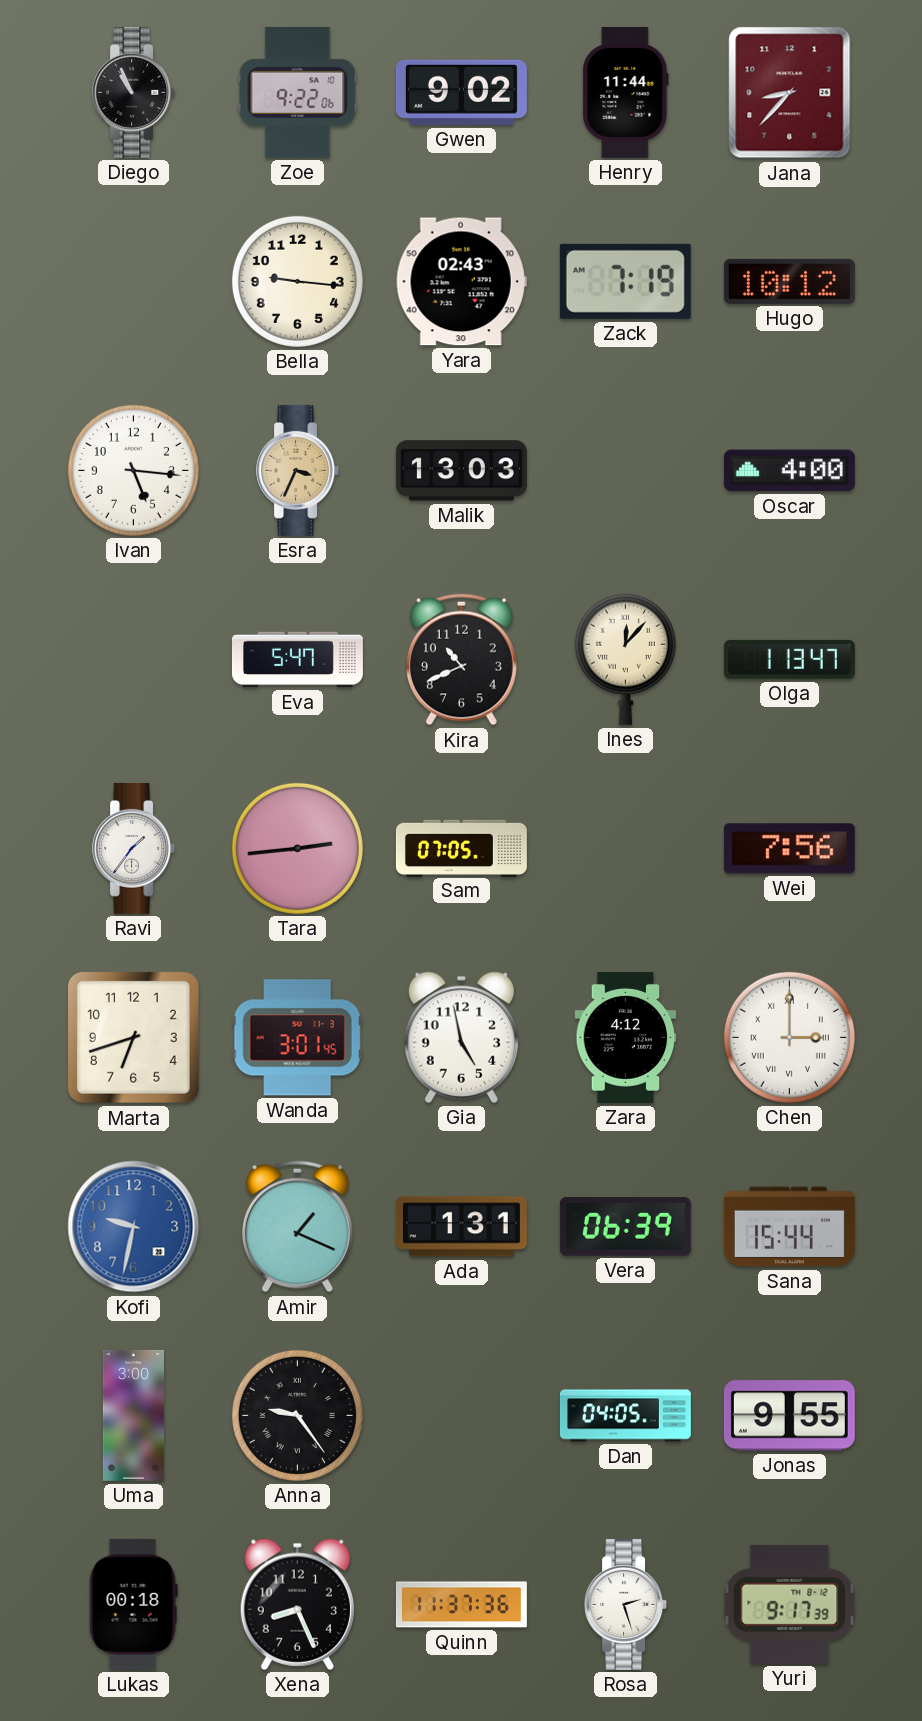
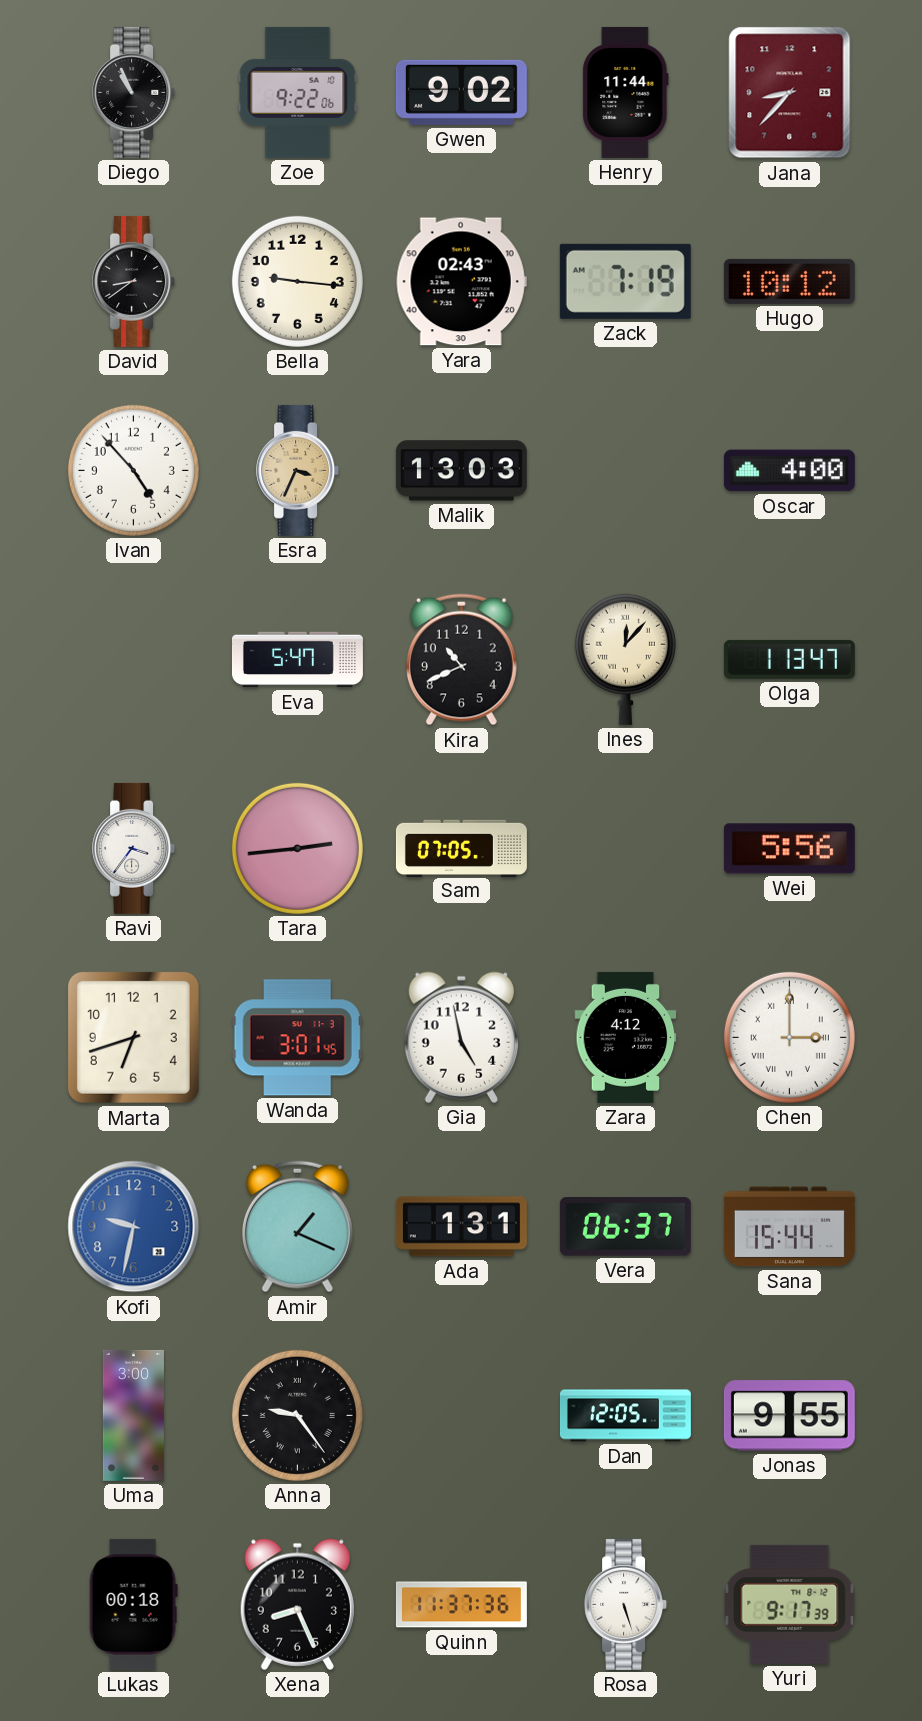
David: none -> 8:39 (134, 281)
Ivan: 5:16 -> 4:53 (133, 470)
Ravi: 1:36 -> 3:36 (134, 848)
Wei: 7:56 -> 5:56 (789, 849)
Vera: 06:39 -> 06:37 (625, 1227)
Dan: 04:05 -> 12:05 (625, 1416)
Rosa: 2:27 -> 5:27 (626, 1604)
